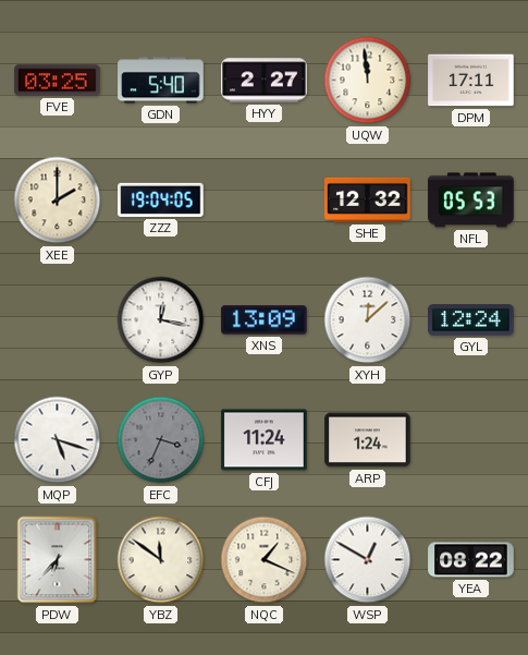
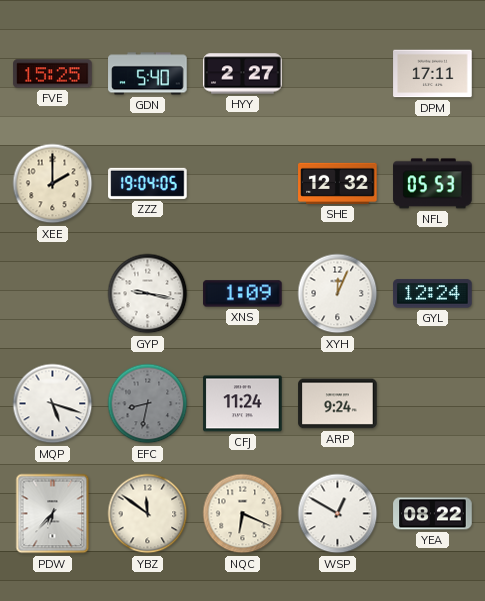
FVE: 03:25 -> 15:25 (53, 74)
UQW: 11:59 -> none (368, 81)
GYP: 12:17 -> 9:17 (148, 294)
XNS: 13:09 -> 1:09 (243, 294)
XYH: 12:08 -> 12:04 (338, 294)
EFC: 3:34 -> 8:32 (148, 404)
ARP: 1:24 -> 9:24 (338, 404)
NQC: 1:19 -> 6:19 (243, 514)
